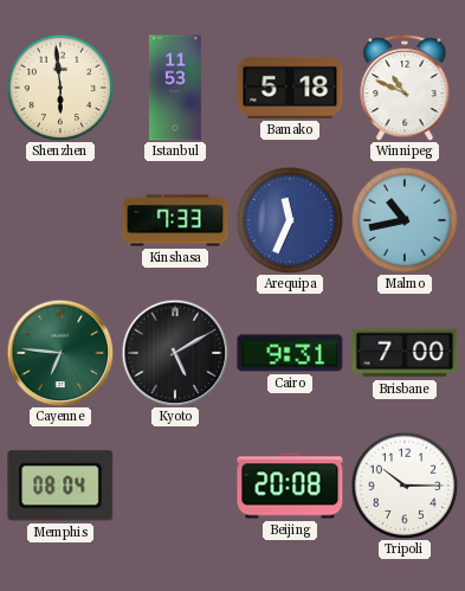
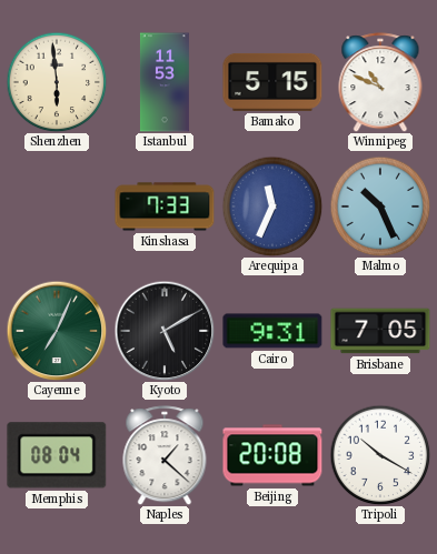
Bamako: 5:18 -> 5:15 (272, 82)
Malmo: 10:43 -> 10:26 (380, 207)
Cayenne: 6:46 -> 7:04 (57, 331)
Brisbane: 7:00 -> 7:05 (380, 331)
Naples: none -> 1:22 (165, 455)
Tripoli: 10:15 -> 10:20 (380, 455)
